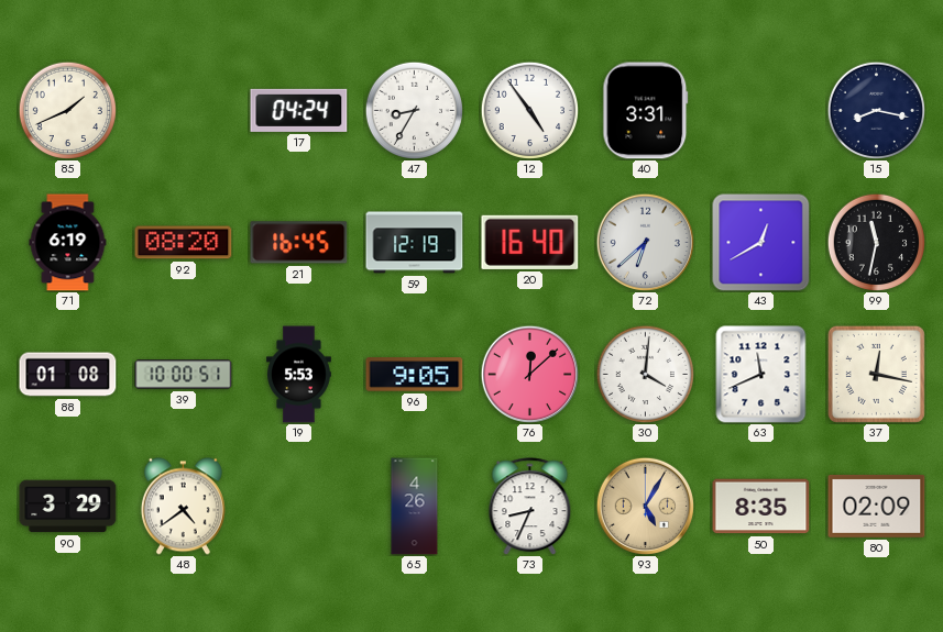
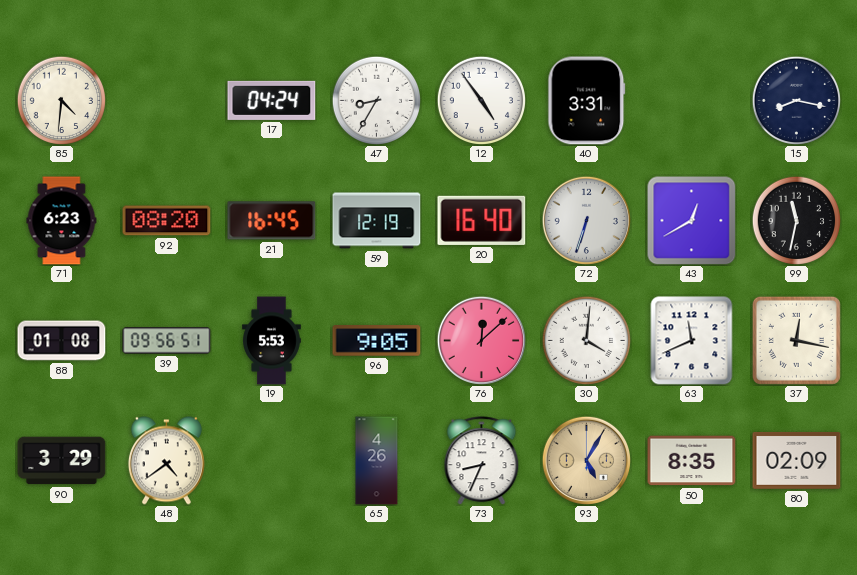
85: 1:41 -> 4:31 (61, 100)
71: 6:19 -> 6:23 (62, 221)
72: 6:38 -> 6:33 (586, 220)
39: 10:00 -> 09:56 (167, 341)
